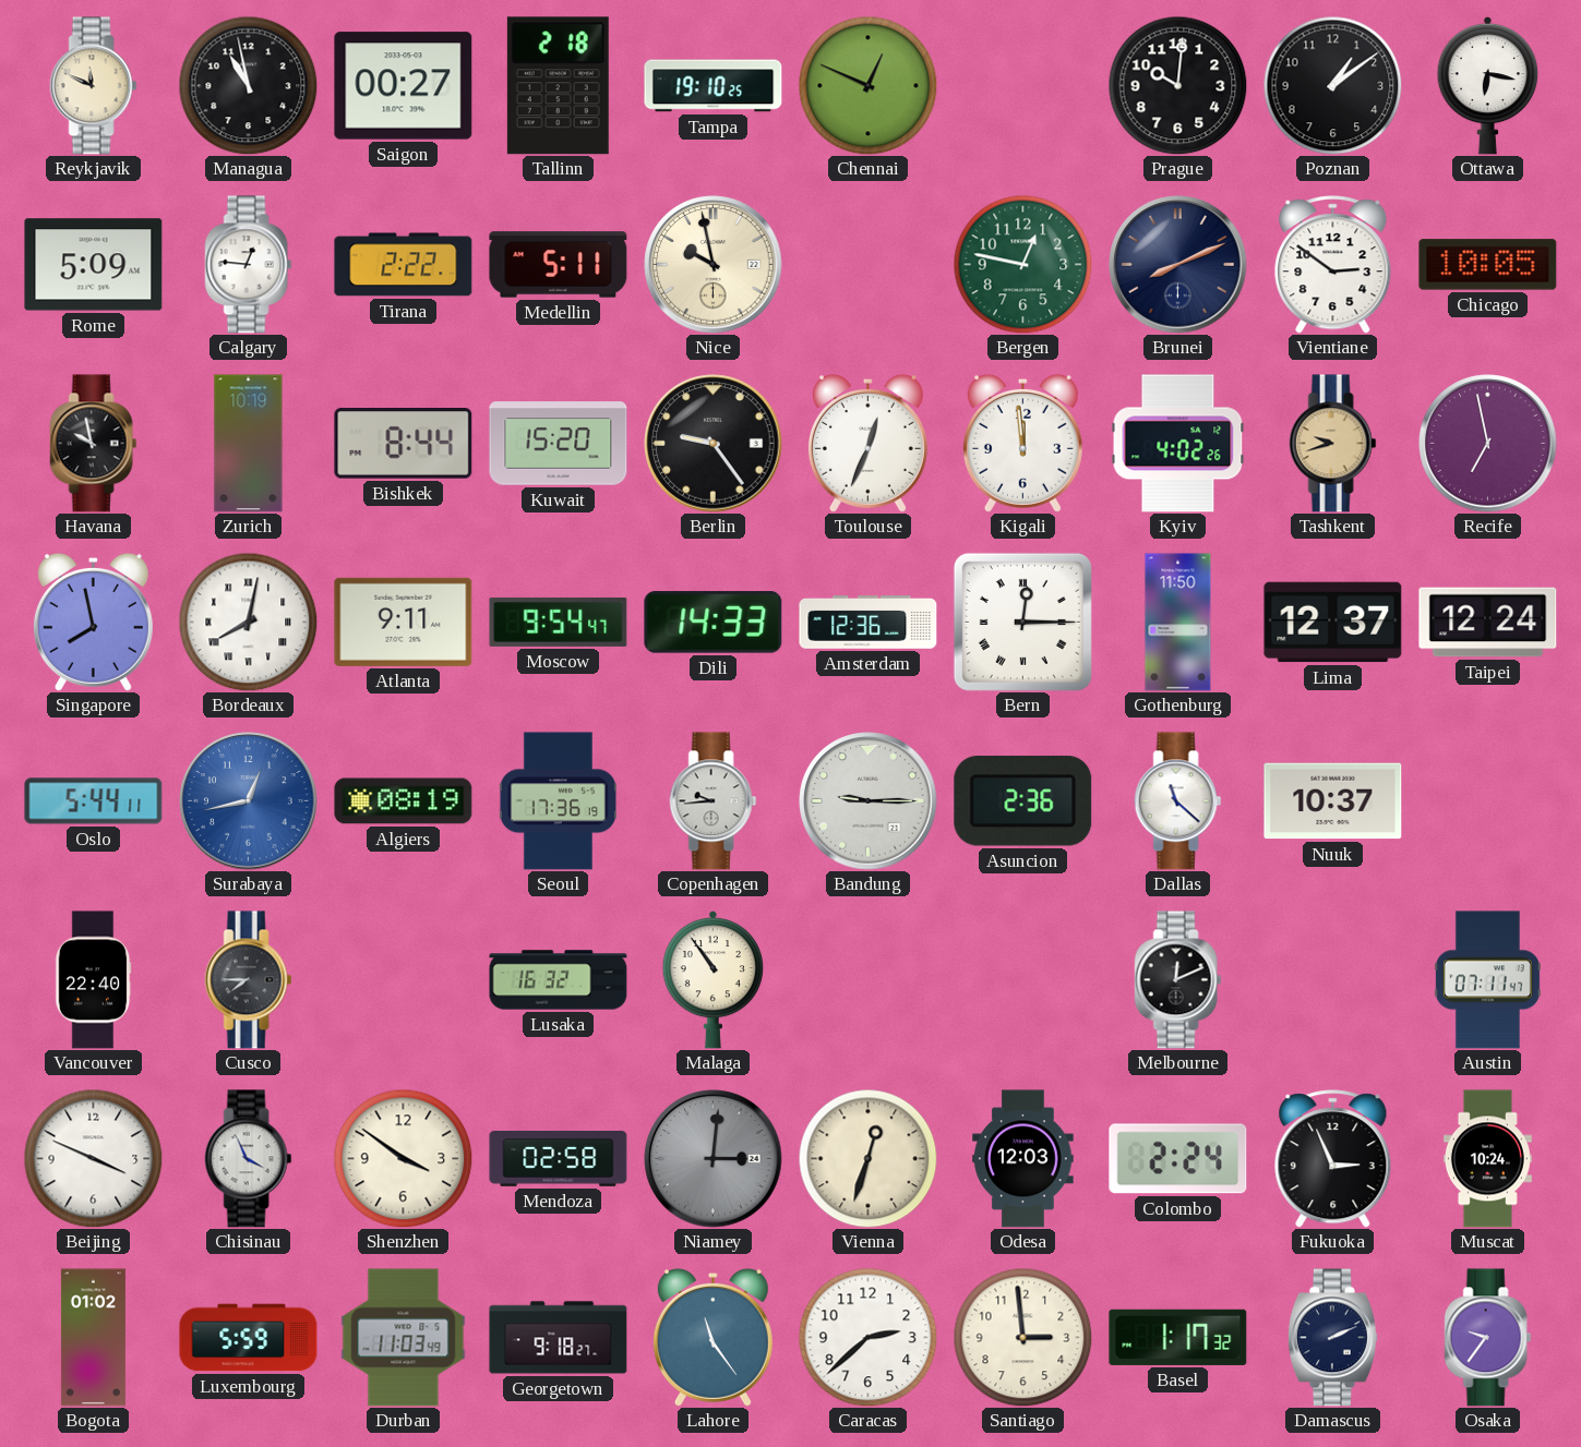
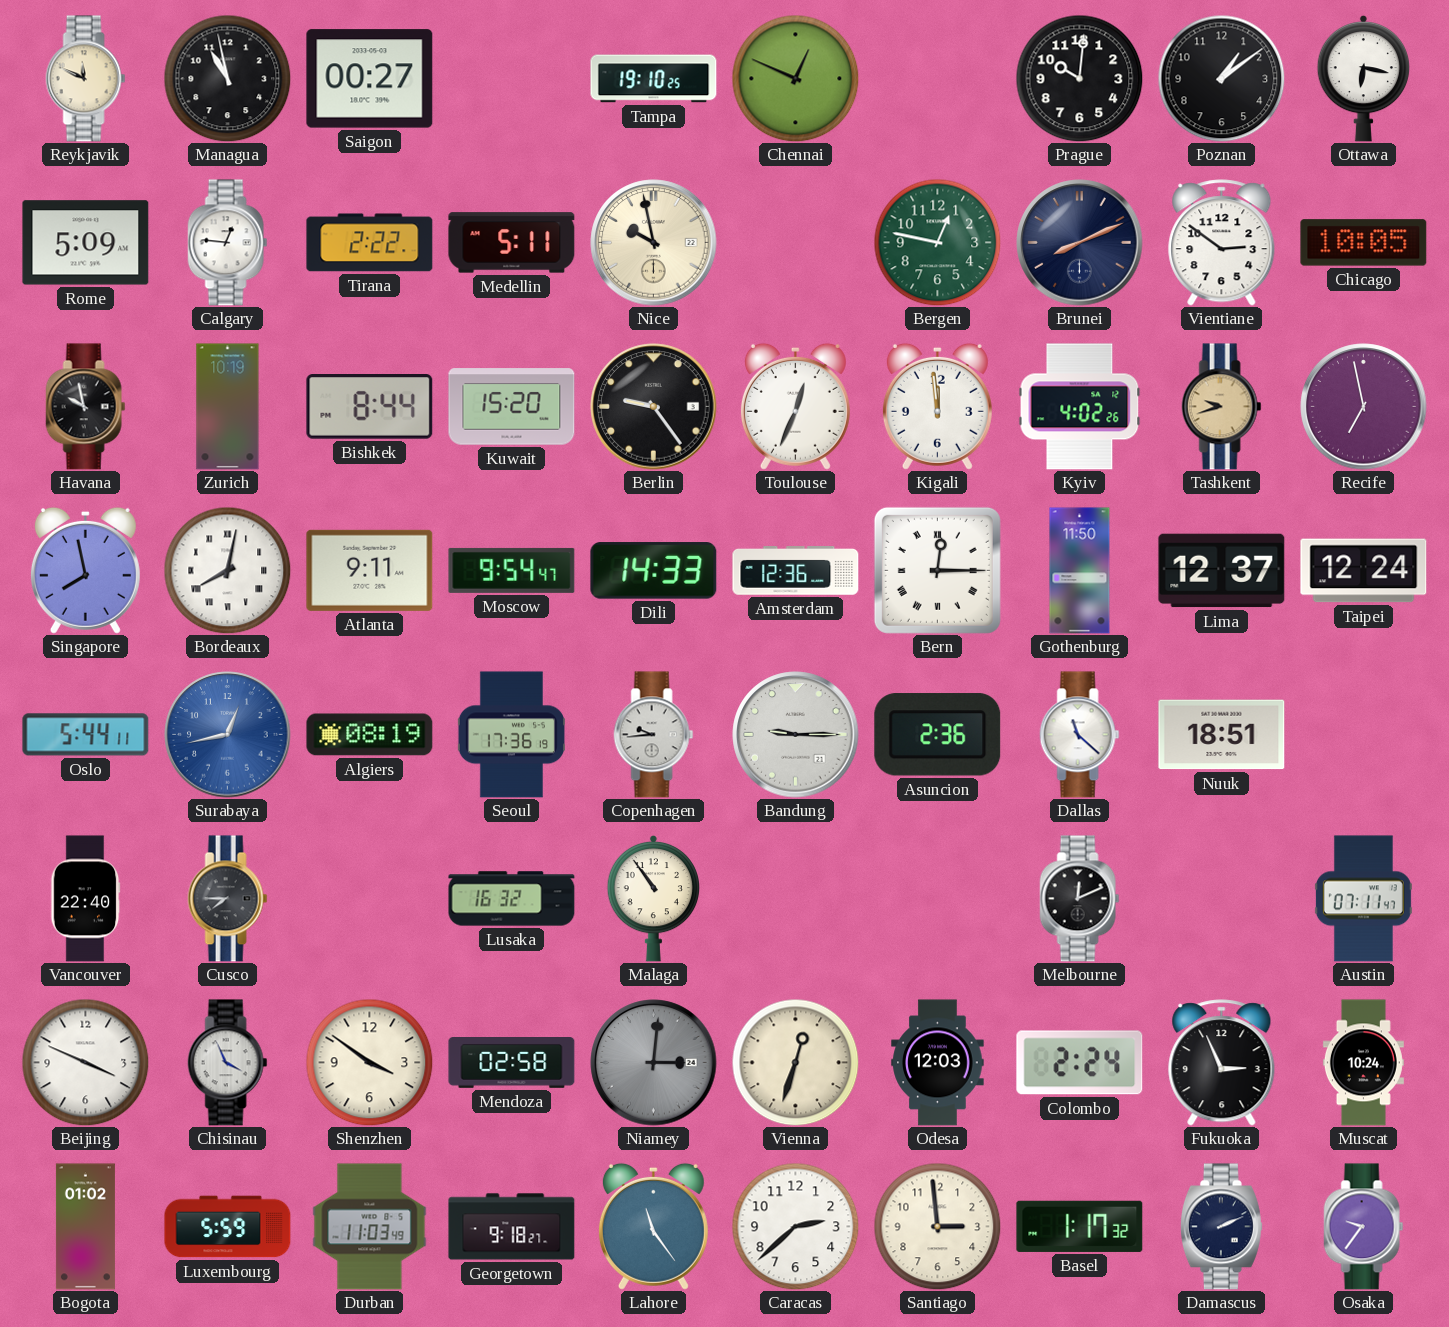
Tallinn: 2:18 -> none (558, 86)
Nuuk: 10:37 -> 18:51 (1222, 735)
